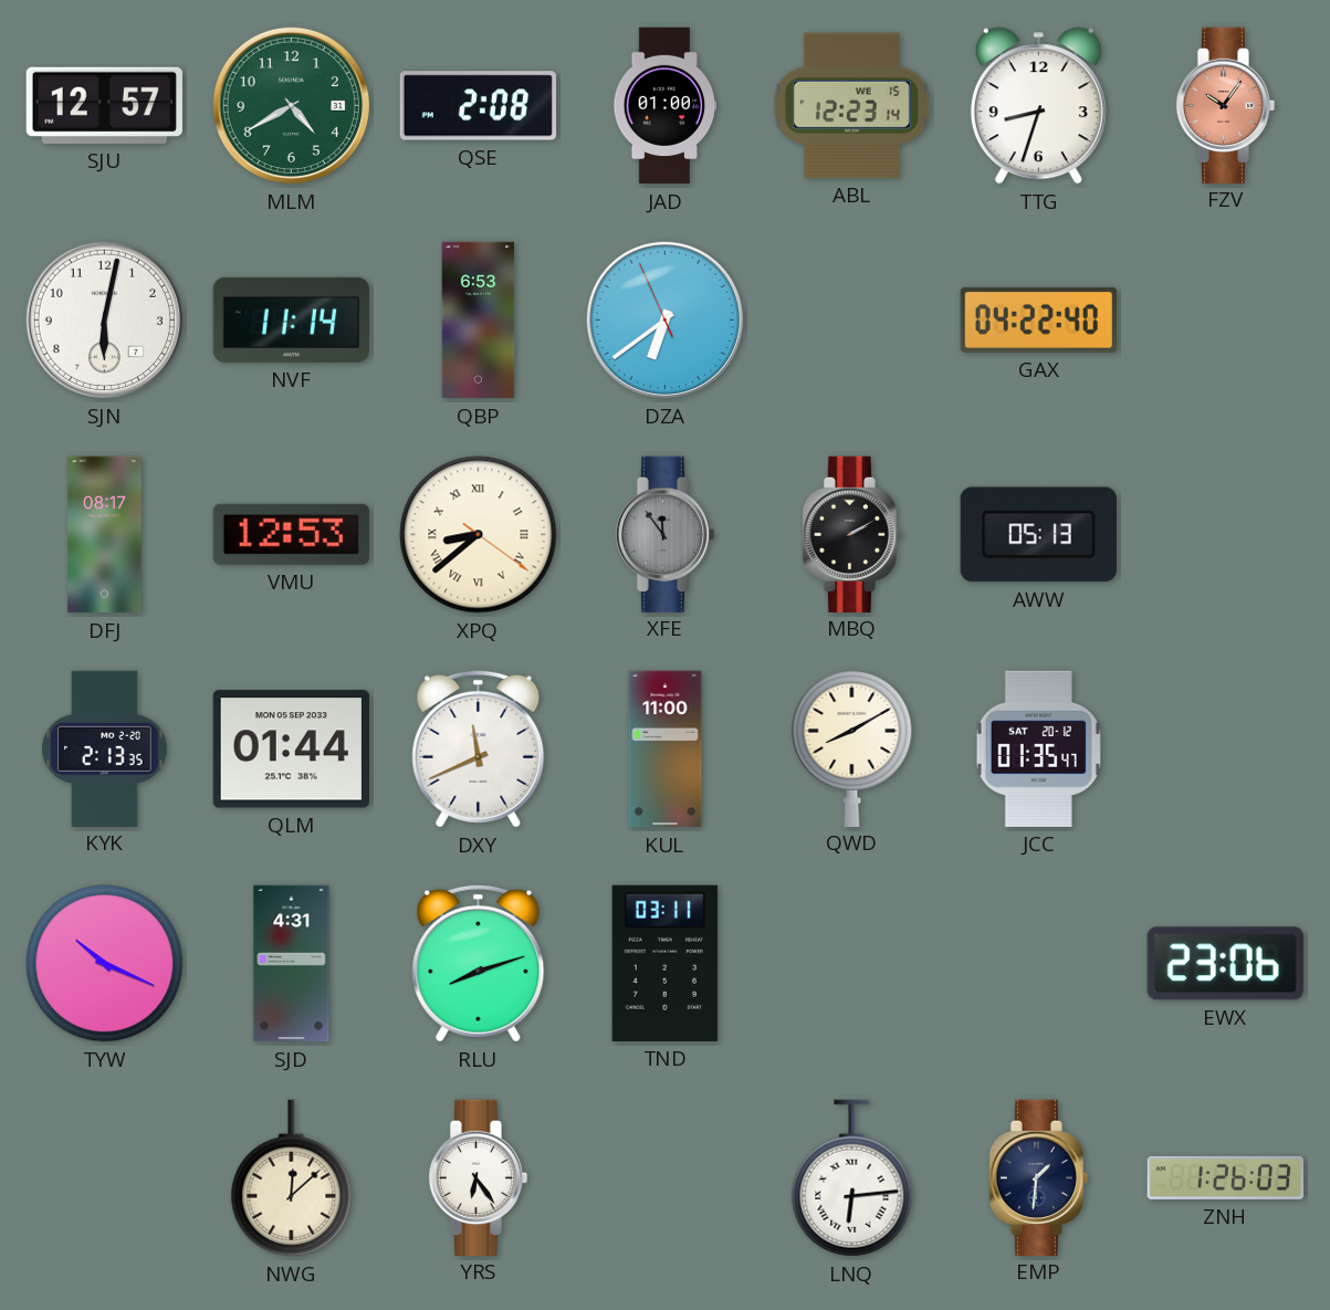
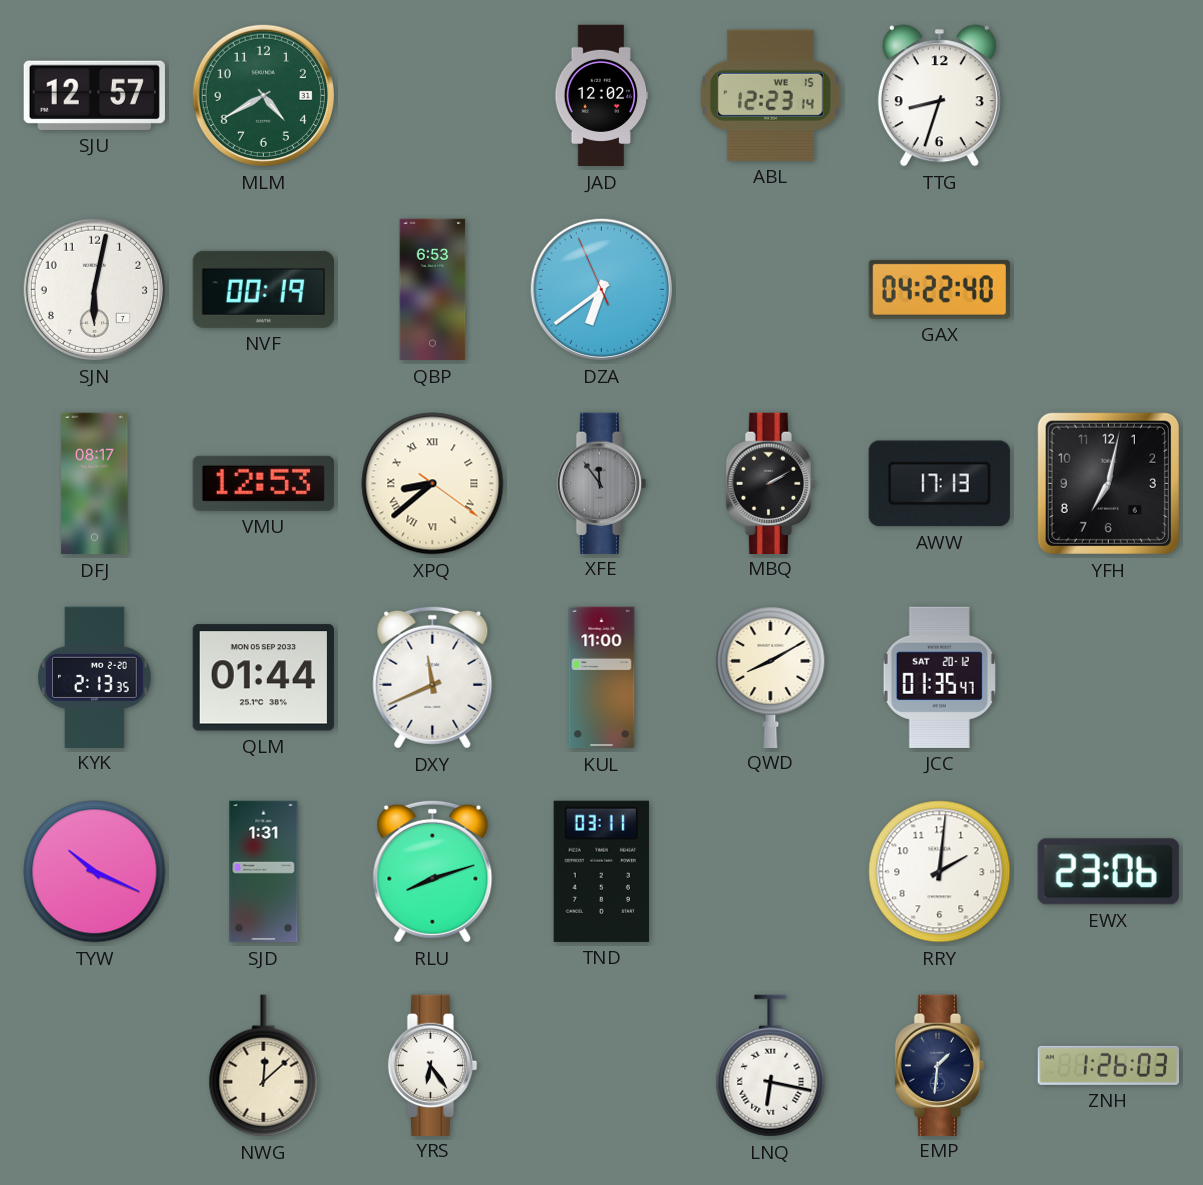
QSE: 2:08 -> none (478, 106)
JAD: 01:00 -> 12:02 (602, 96)
FZV: 10:06 -> none (1226, 105)
NVF: 11:14 -> 00:19 (263, 289)
AWW: 05:13 -> 17:13 (939, 484)
YFH: none -> 7:02 (1108, 483)
SJD: 4:31 -> 1:31 (264, 872)
RRY: none -> 2:01 (940, 872)
LNQ: 6:14 -> 6:17 (771, 1066)
